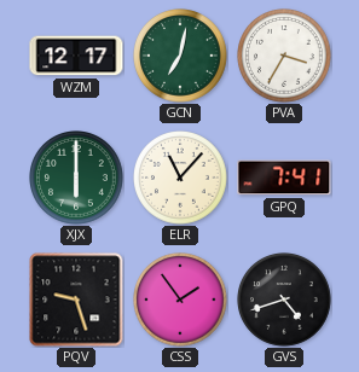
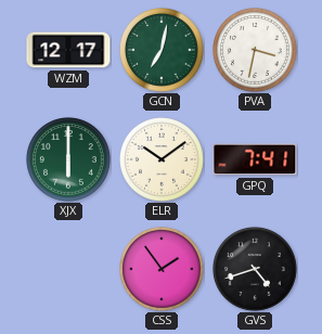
PVA: 3:35 -> 3:32 (256, 51)
ELR: 11:07 -> 10:09 (163, 160)
PQV: 9:27 -> none (76, 300)
